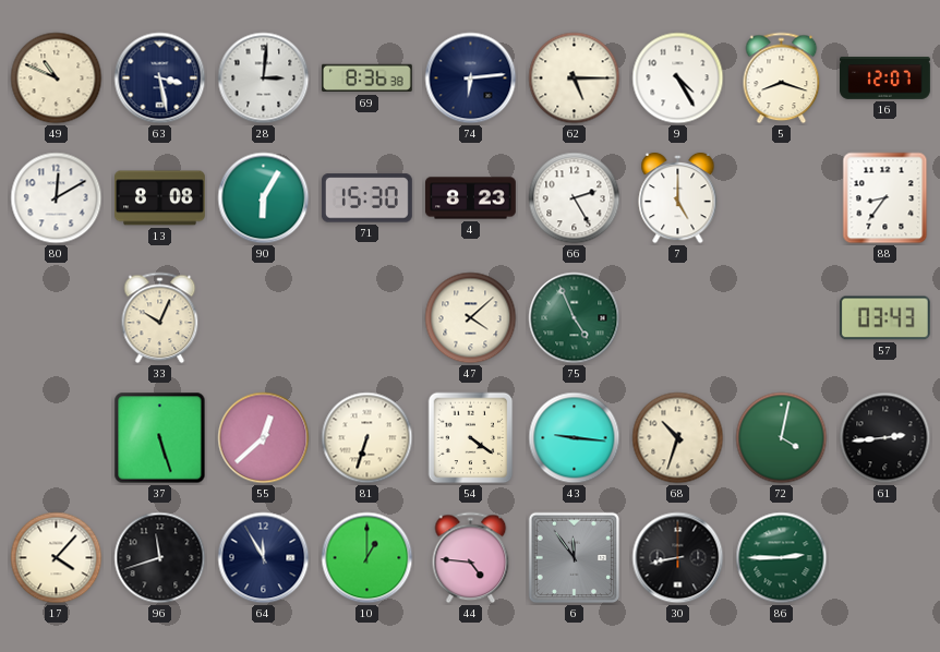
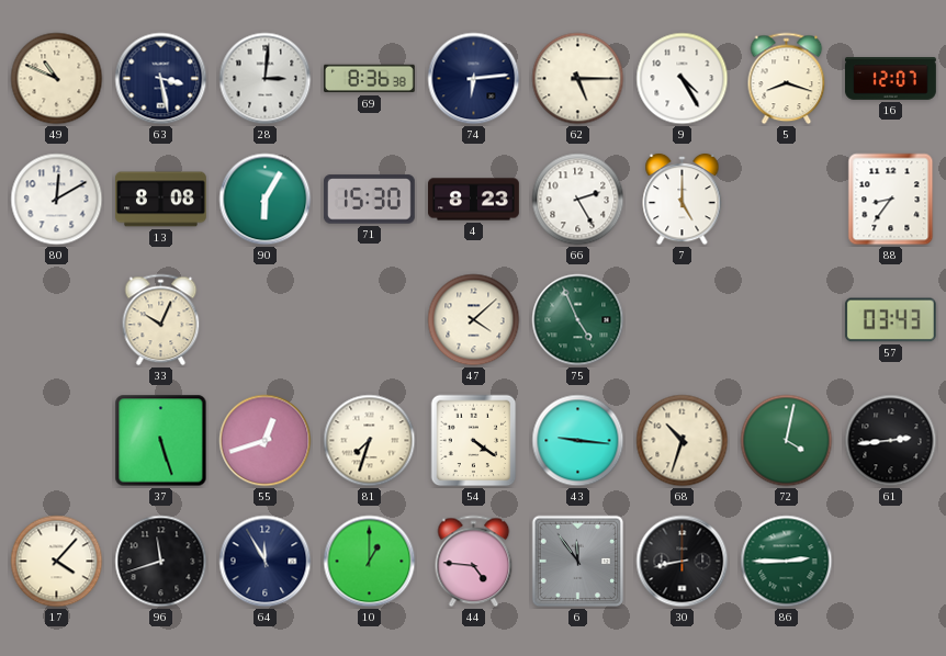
55: 12:38 -> 12:42 (266, 441)
81: 6:33 -> 7:33 (370, 441)
